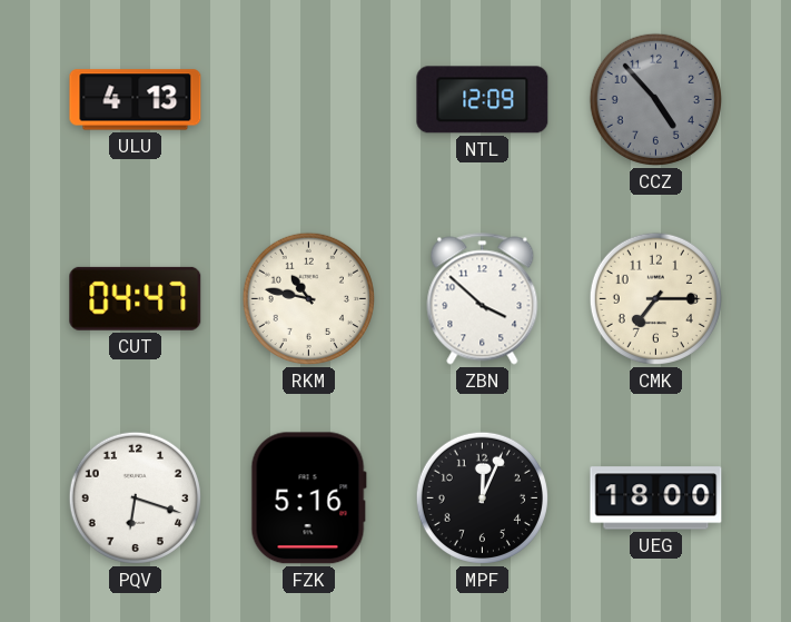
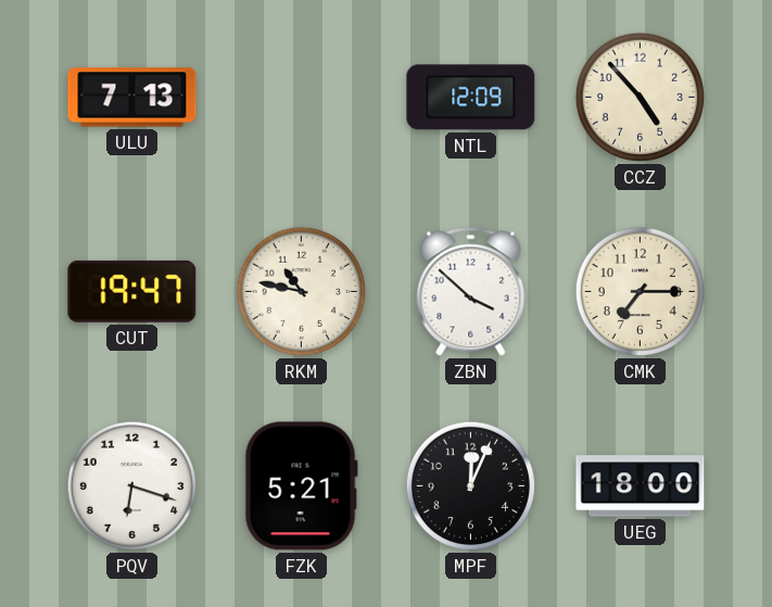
ULU: 4:13 -> 7:13 (132, 98)
CCZ dial: grey -> cream (640, 97)
CUT: 04:47 -> 19:47 (132, 291)
FZK: 5:16 -> 5:21 (301, 486)
